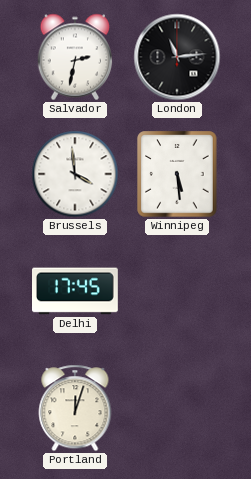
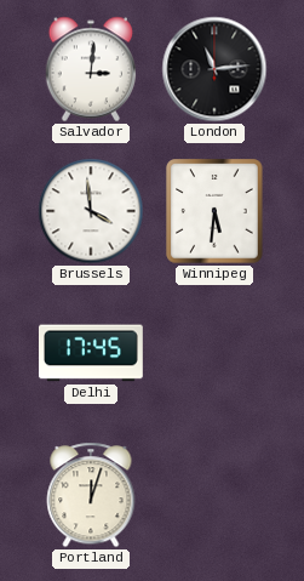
Salvador: 2:32 -> 3:01 (91, 69)
Winnipeg: 5:29 -> 5:31 (214, 211)
